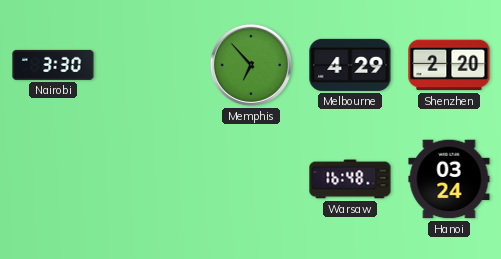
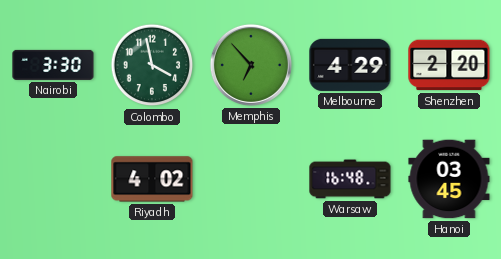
Colombo: none -> 3:58 (152, 65)
Riyadh: none -> 4:02 (152, 179)
Hanoi: 03:24 -> 03:45 (449, 179)
